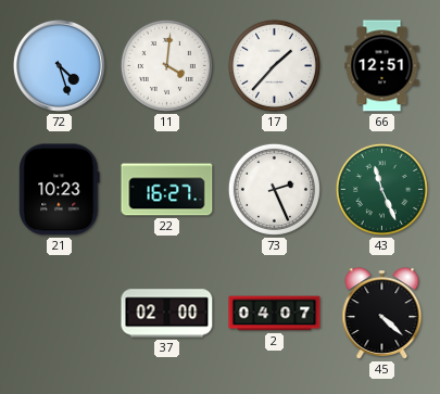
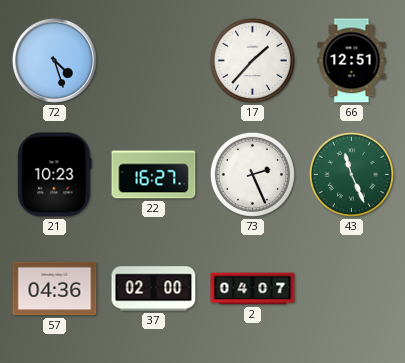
11: 4:01 -> none (166, 65)
57: none -> 04:36 (55, 289)
45: 4:22 -> none (382, 314)
